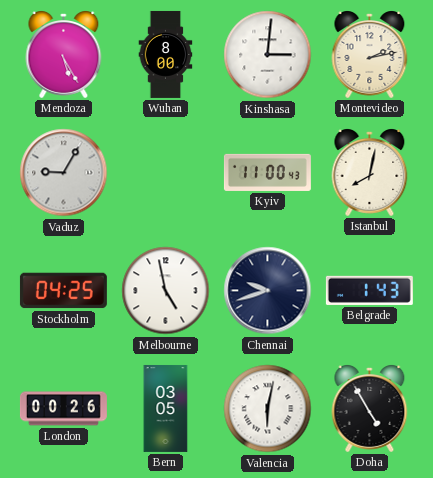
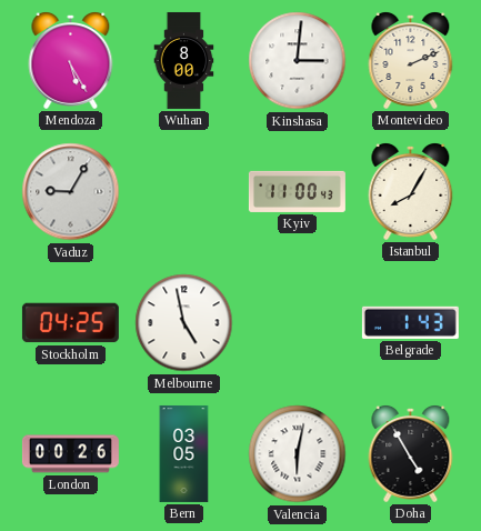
Montevideo: 2:13 -> 2:11 (411, 61)
Istanbul: 8:02 -> 8:05 (411, 192)
Chennai: 9:42 -> none (268, 291)
